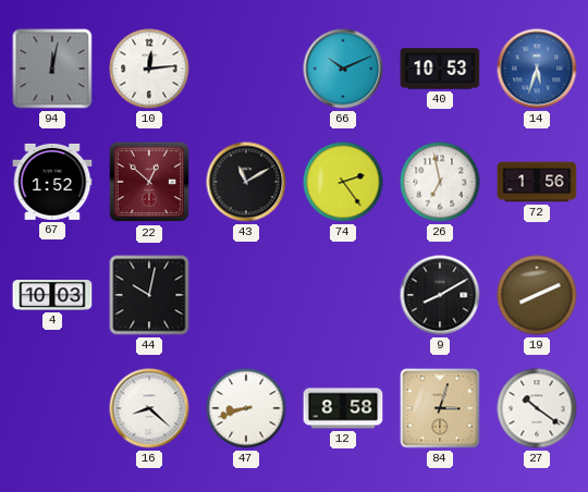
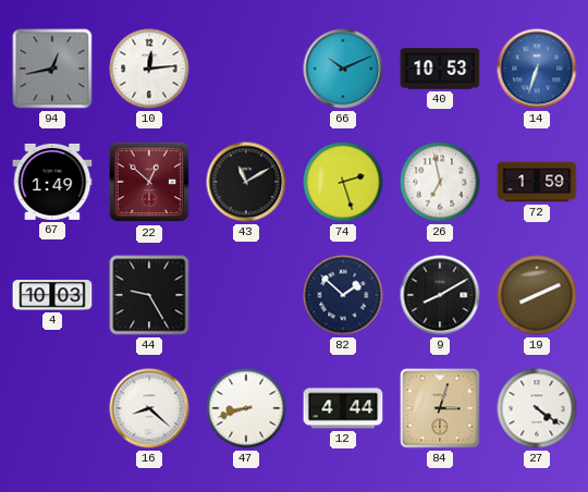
94: 12:02 -> 12:43 (52, 69)
14: 5:33 -> 6:33 (537, 69)
67: 1:52 -> 1:49 (52, 182)
74: 2:24 -> 2:27 (343, 182)
72: 1:56 -> 1:59 (537, 182)
44: 10:02 -> 9:25 (149, 295)
82: none -> 1:52 (343, 295)
12: 8:58 -> 4:44 (343, 408)
27: 10:21 -> 4:21 (537, 408)
